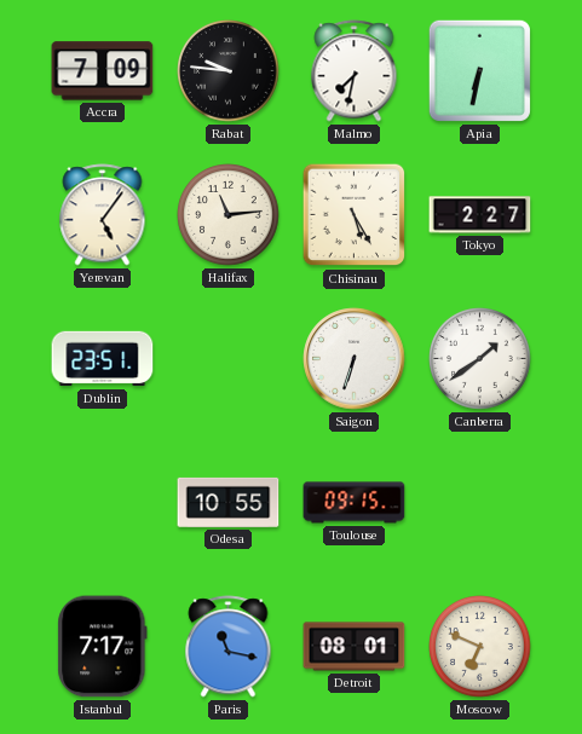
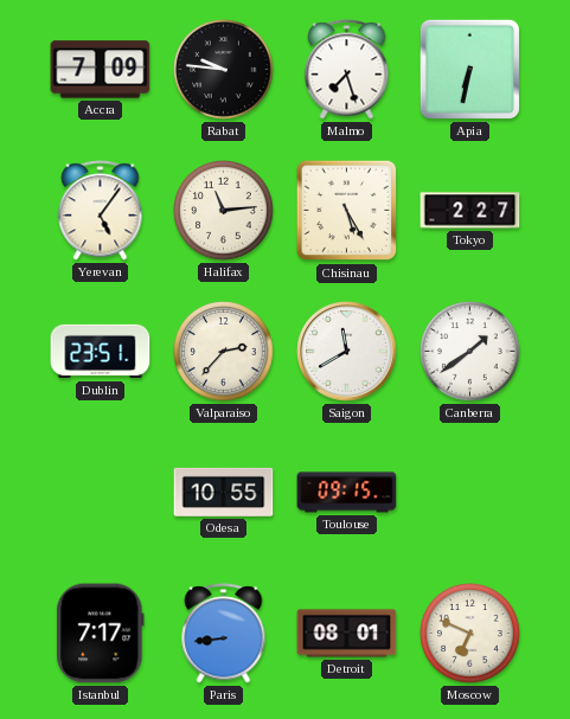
Malmo: 7:32 -> 7:27 (347, 70)
Valparaiso: none -> 2:37 (224, 352)
Saigon: 6:33 -> 11:40 (347, 352)
Paris: 11:17 -> 8:44 (224, 634)
